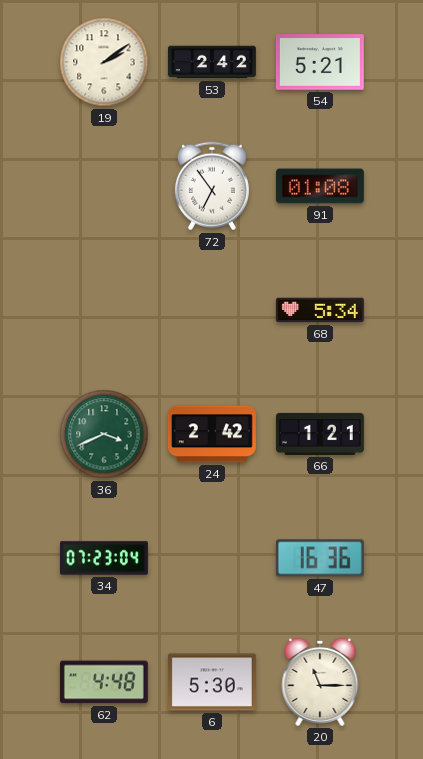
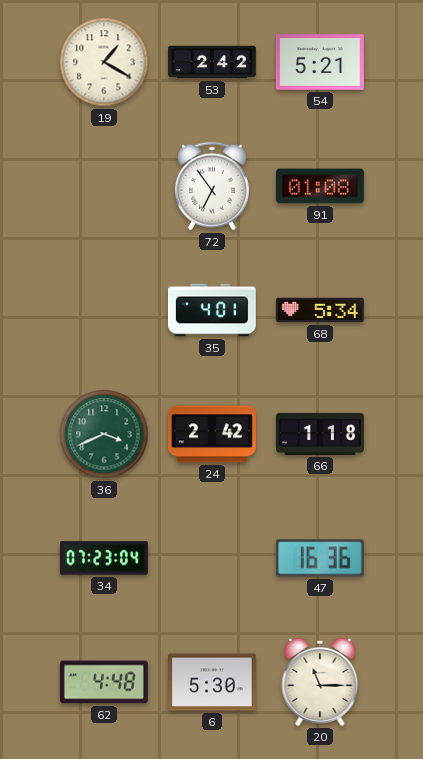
19: 2:09 -> 1:20 (104, 62)
35: none -> 4:01 (212, 310)
66: 1:21 -> 1:18 (320, 434)
